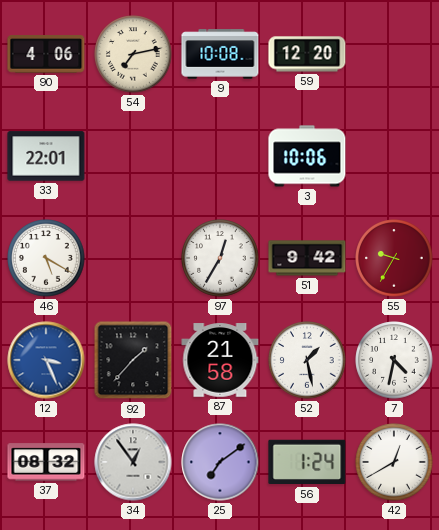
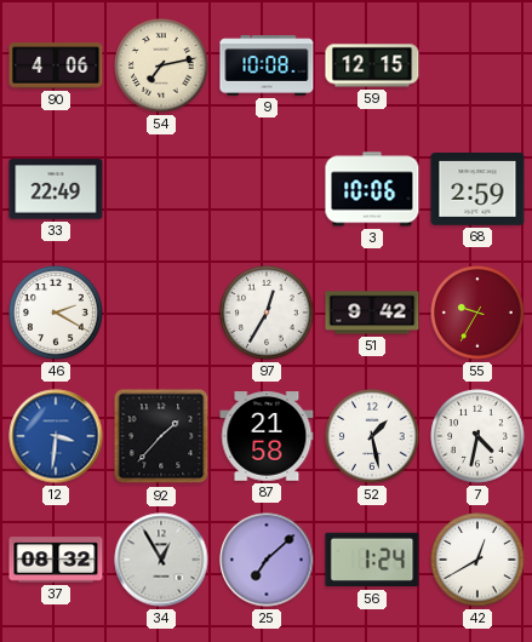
59: 12:20 -> 12:15 (372, 65)
33: 22:01 -> 22:49 (56, 189)
68: none -> 2:59 (477, 189)
46: 5:20 -> 2:20 (56, 313)
12: 3:26 -> 3:31 (56, 436)
34: 12:54 -> 12:55 (161, 560)
25: 7:09 -> 7:08 (267, 560)
